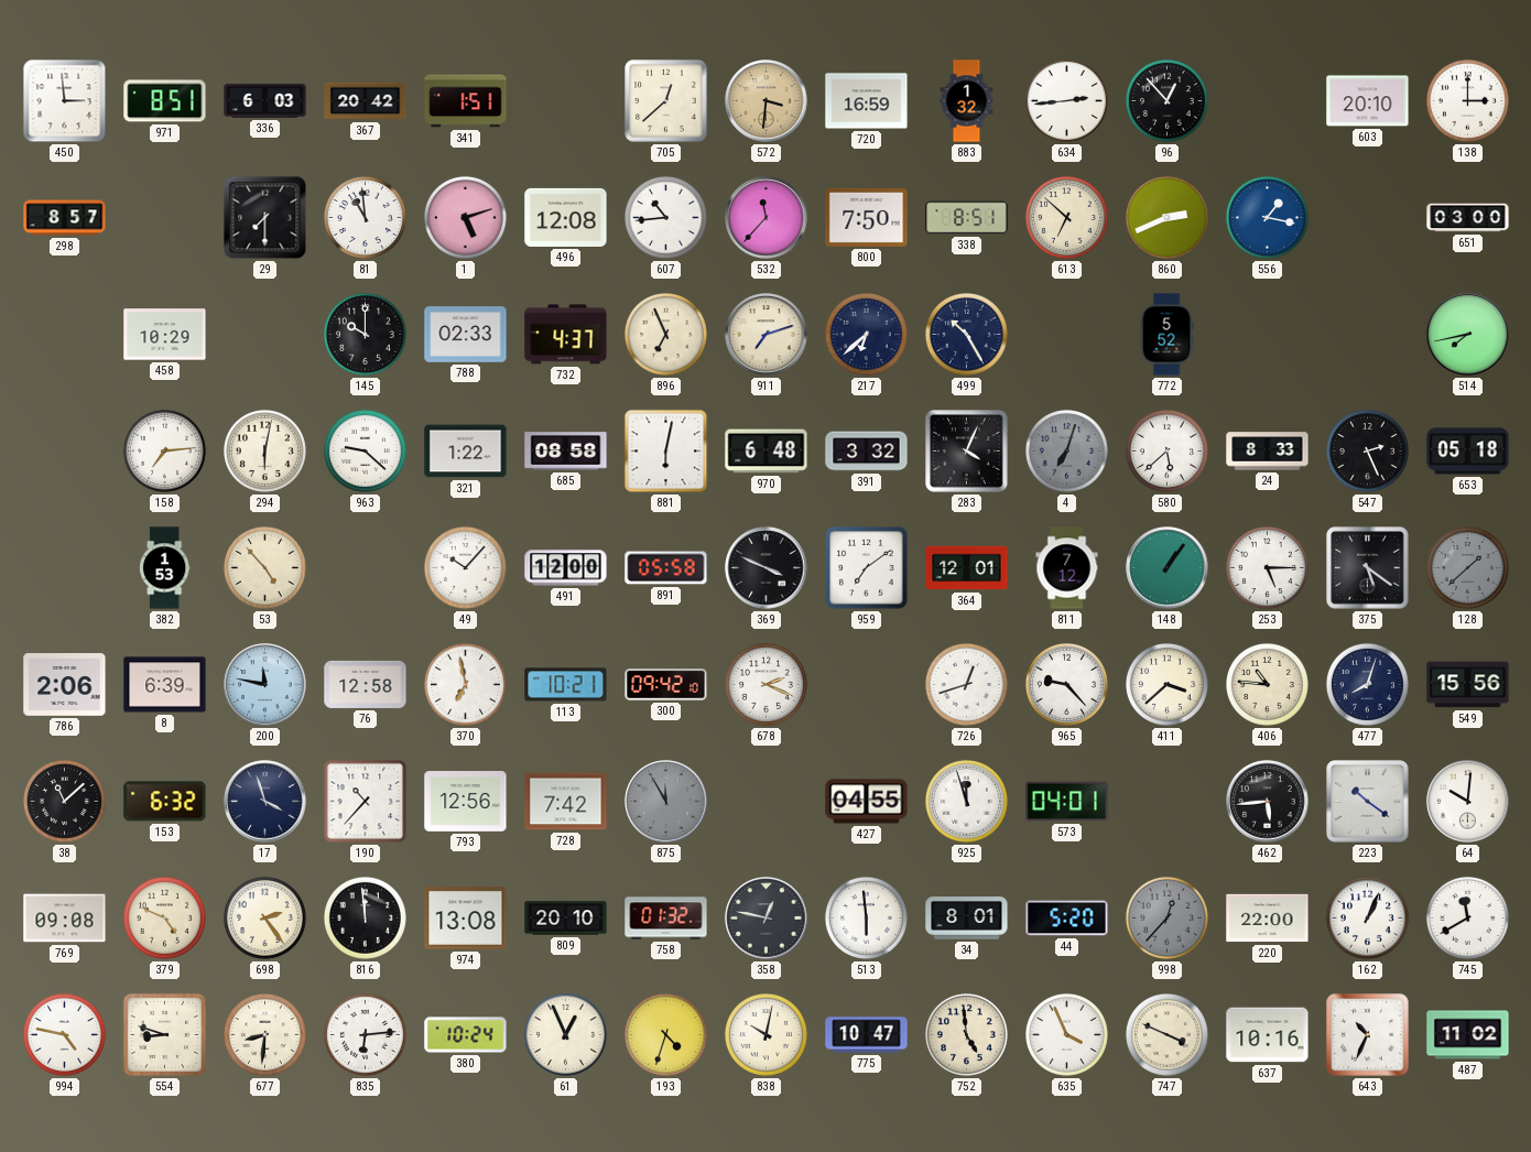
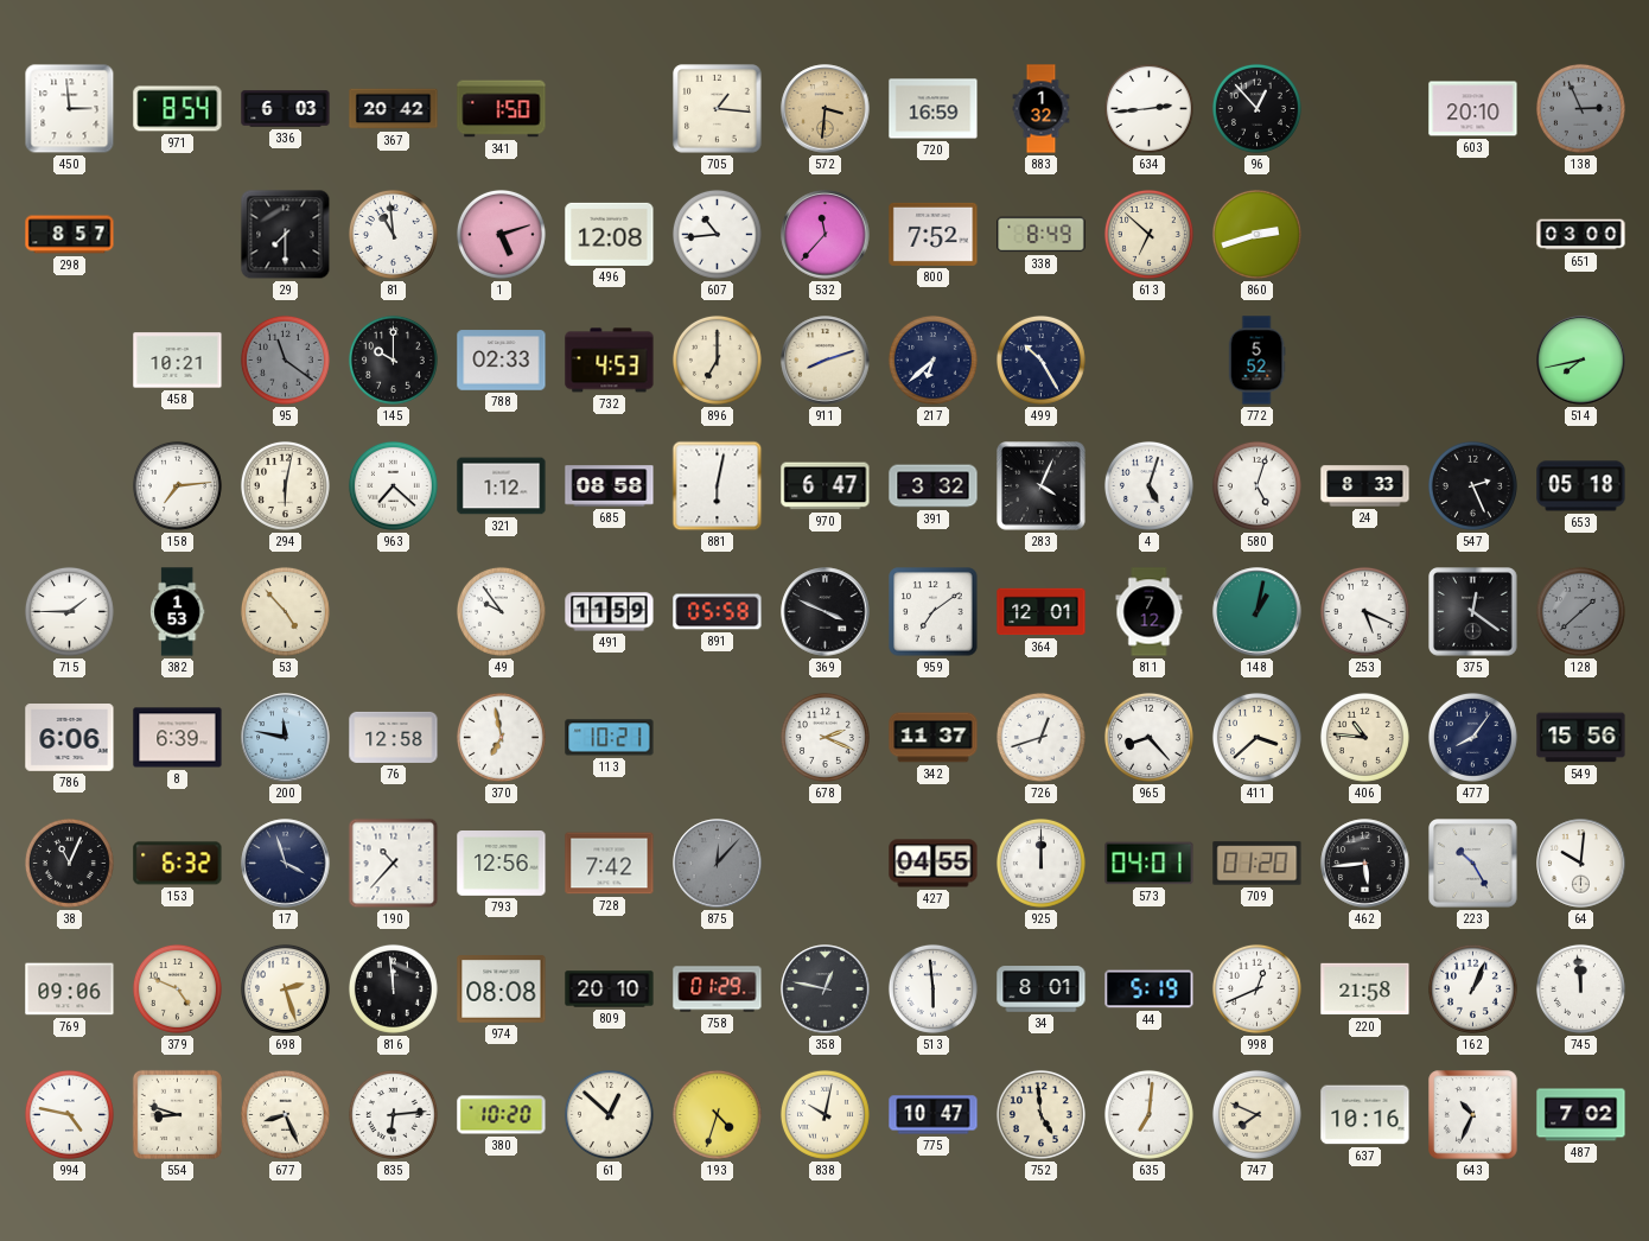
971: 8:51 -> 8:54 (178, 109)
341: 1:51 -> 1:50 (502, 109)
705: 12:38 -> 1:16 (718, 109)
138: 3:00 -> 2:56 (1580, 108)
138 dial: white -> grey (1580, 108)
800: 7:50 -> 7:52 (934, 234)
338: 8:51 -> 8:49 (1042, 235)
860: 2:41 -> 2:42 (1256, 234)
556: 1:17 -> none (1267, 217)
458: 10:29 -> 10:21 (178, 361)
95: none -> 11:21 (285, 359)
732: 4:37 -> 4:53 (610, 361)
896: 6:56 -> 7:00 (717, 359)
911: 7:12 -> 8:12 (826, 361)
963: 9:22 -> 7:22 (393, 485)
321: 1:22 -> 1:12 (502, 486)
970: 6:48 -> 6:47 (826, 486)
4: 7:03 -> 5:03 (1148, 485)
4 dial: grey -> white (1148, 485)
580: 5:38 -> 5:03 (1256, 485)
715: none -> 1:45 (69, 611)
49: 10:07 -> 9:54 (501, 611)
491: 12:00 -> 11:59 (610, 612)
148: 1:06 -> 1:02 (1258, 612)
253: 5:15 -> 5:19 (1364, 611)
375: 5:21 -> 12:21 (1473, 612)
786: 2:06 -> 6:06 (70, 738)
300: 09:42 -> none (666, 685)
342: none -> 11:37 (934, 738)
965: 9:23 -> 8:23 (1148, 737)
477: 8:03 -> 8:06 (1472, 737)
38: 11:08 -> 11:04 (69, 863)
875: 11:55 -> 12:07 (718, 864)
925: 11:57 -> 12:00 (1040, 863)
709: none -> 01:20 (1258, 864)
223: 10:21 -> 10:25 (1473, 864)
769: 09:08 -> 09:06 (70, 989)
698: 2:24 -> 2:27 (285, 988)
974: 13:08 -> 08:08 (502, 989)
758: 01:32 -> 01:29 (718, 989)
44: 5:20 -> 5:19 (1150, 989)
998: 12:37 -> 12:41 (1256, 988)
998 dial: grey -> white (1256, 988)
220: 22:00 -> 21:58 (1365, 989)
745: 11:40 -> 11:59 (1580, 988)
677: 8:31 -> 8:26 (285, 1114)
380: 10:24 -> 10:20 (502, 1115)
61: 12:56 -> 12:52 (609, 1114)
635: 3:56 -> 7:01 (1148, 1114)
747: 3:49 -> 7:49 (1256, 1114)
487: 11:02 -> 7:02 (1581, 1115)
